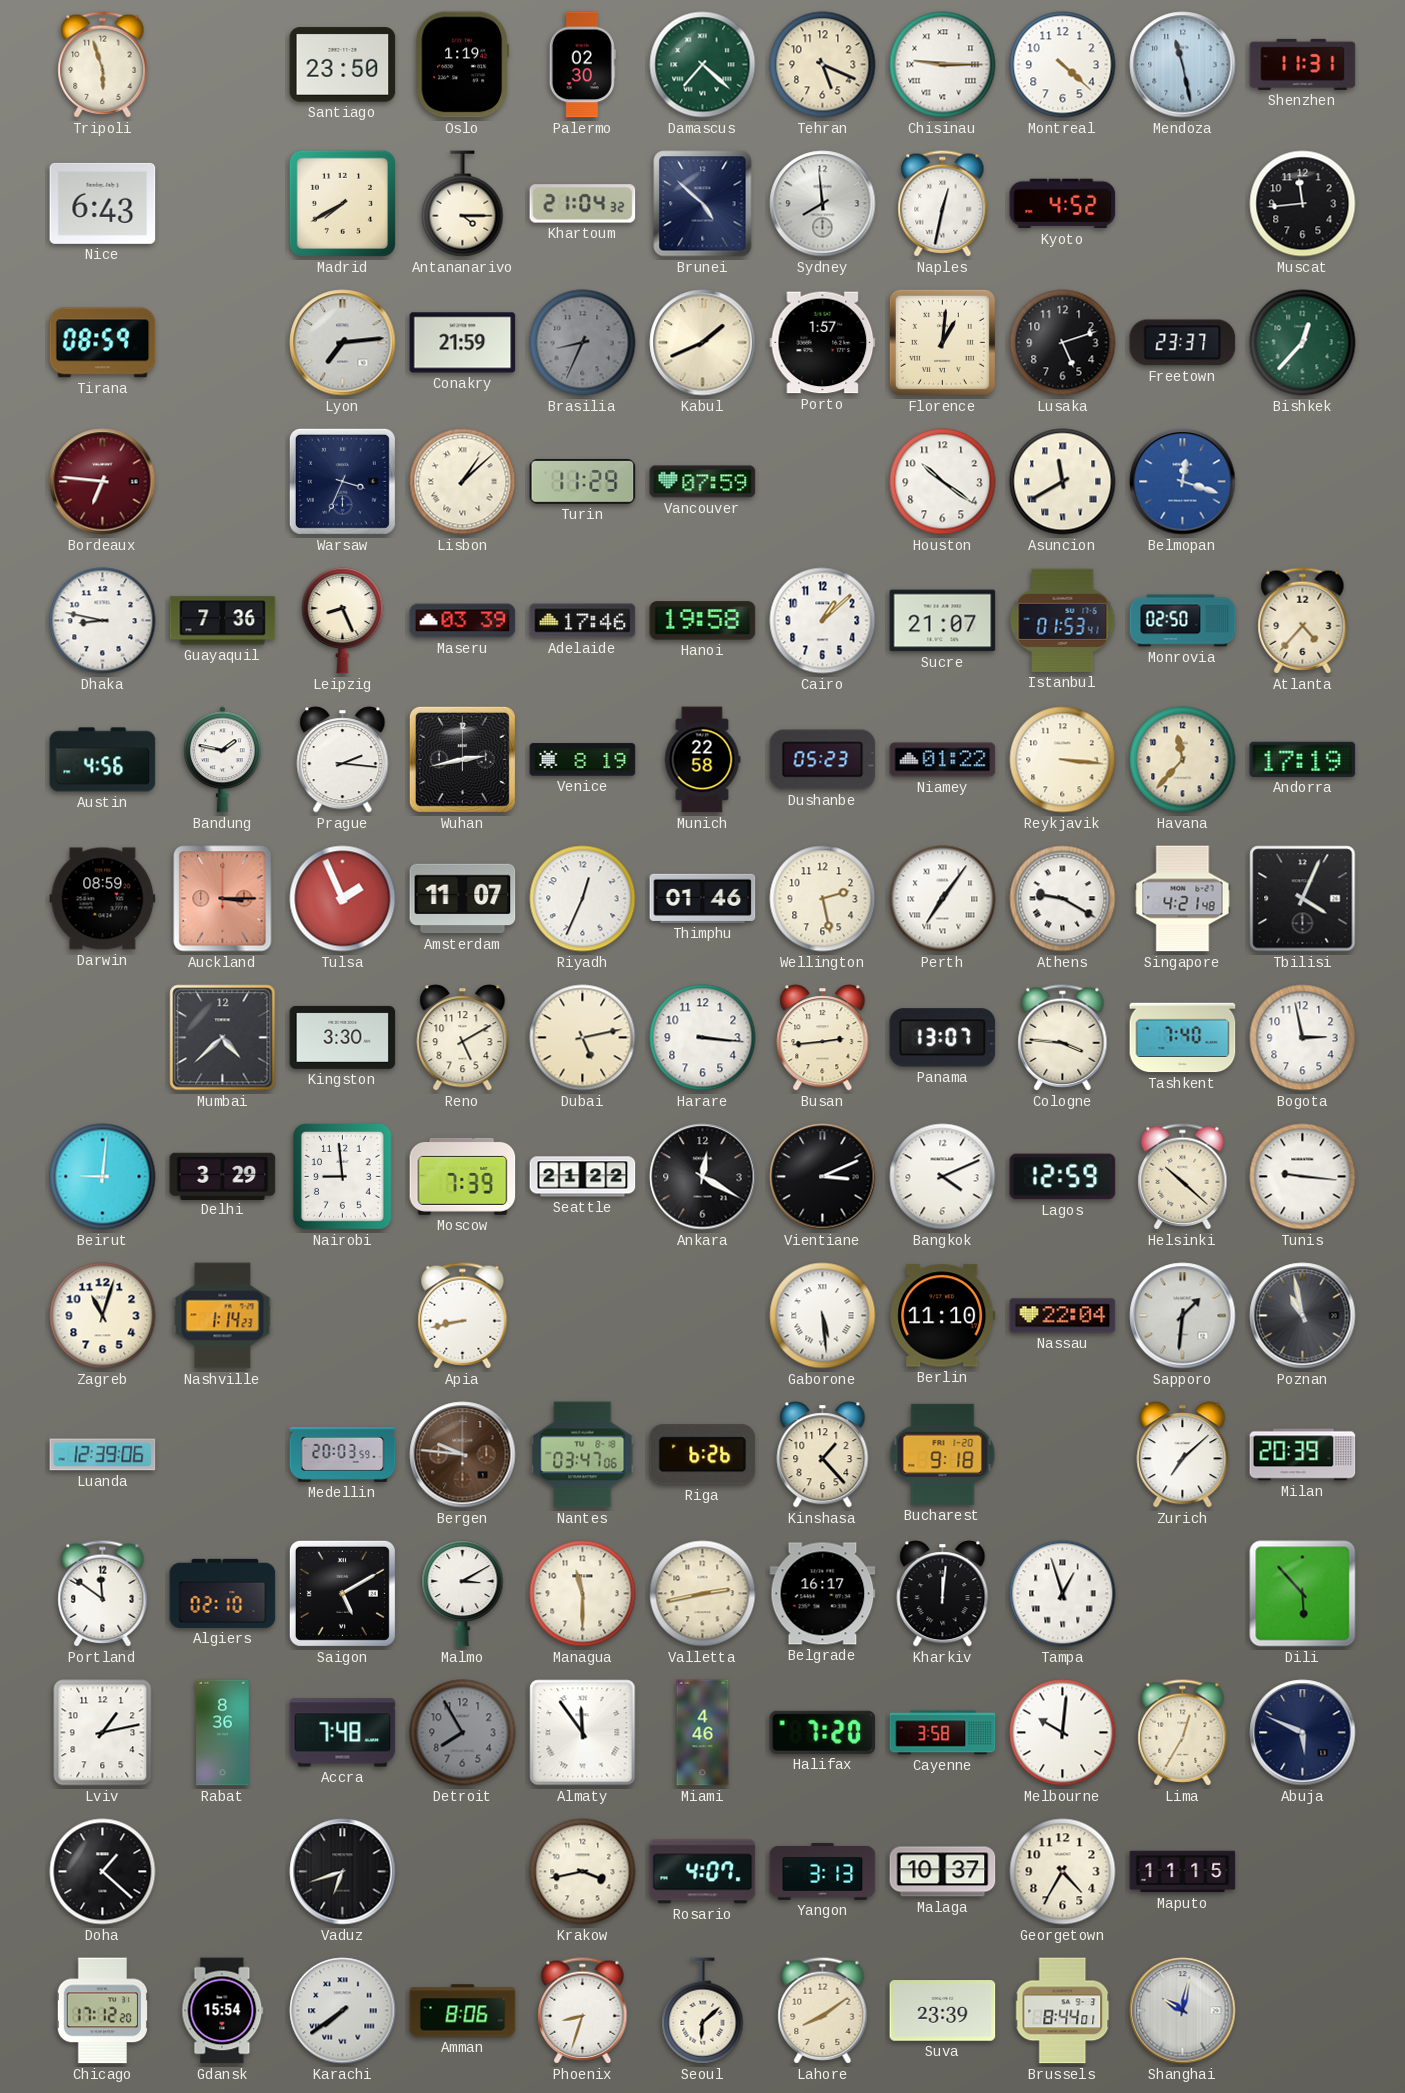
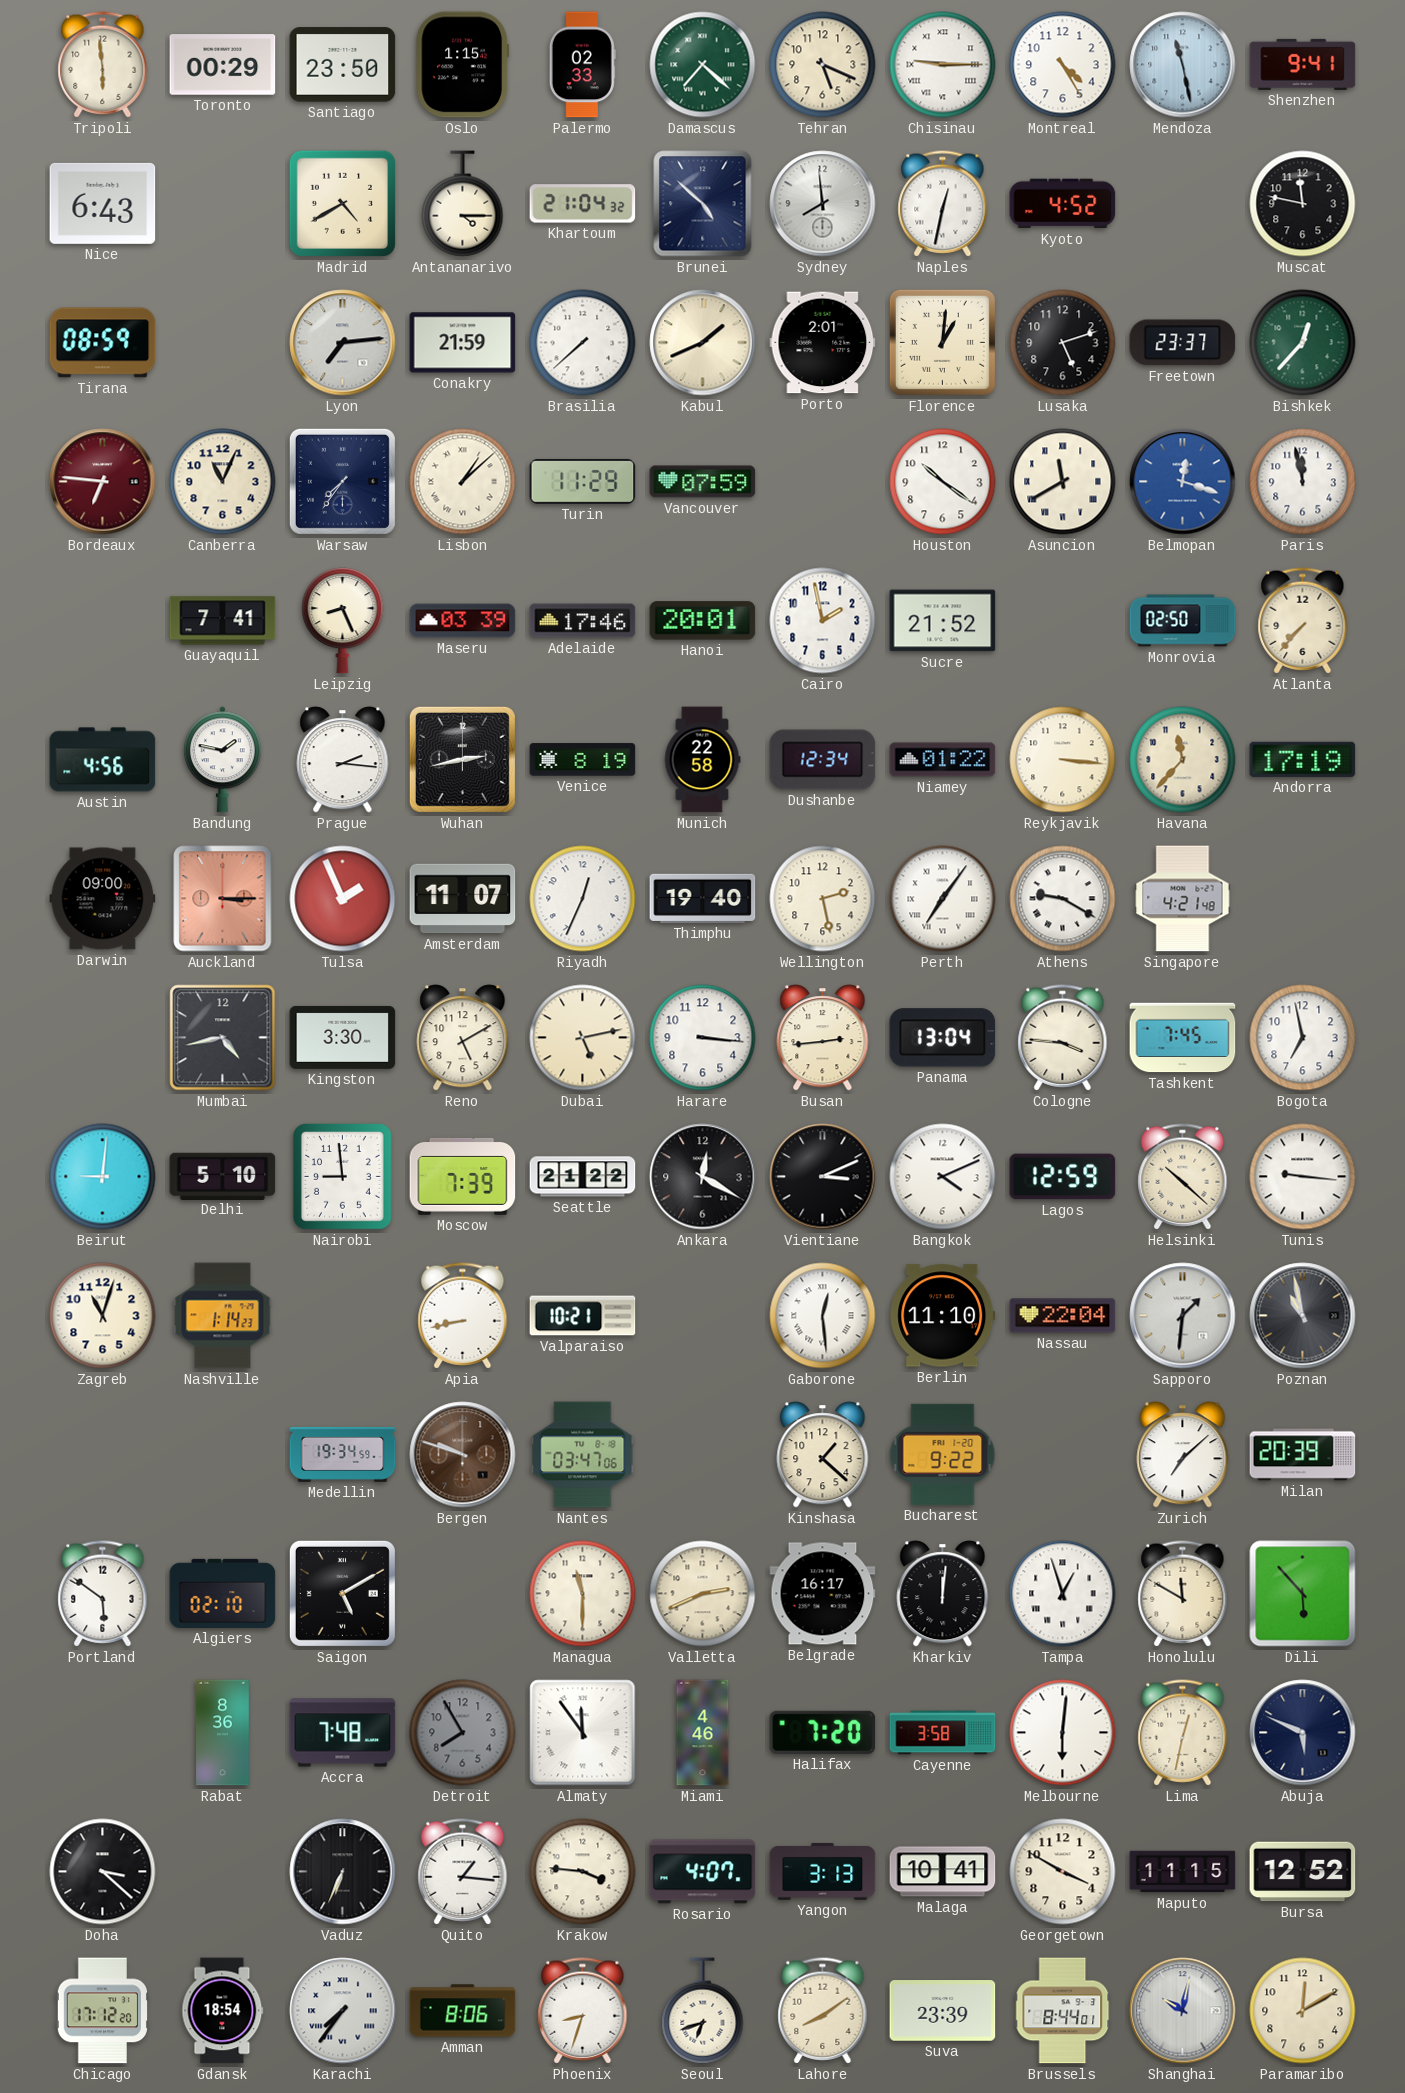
Tripoli: 5:57 -> 5:59 (103, 65)
Toronto: none -> 00:29 (223, 65)
Oslo: 1:19 -> 1:15 (463, 65)
Palermo: 02:30 -> 02:33 (582, 65)
Montreal: 4:22 -> 4:25 (1063, 65)
Shenzhen: 11:31 -> 9:41 (1303, 64)
Madrid: 7:40 -> 4:40 (342, 203)
Muscat: 11:44 -> 11:47 (1303, 204)
Brasilia: 8:34 -> 7:38 (583, 343)
Brasilia dial: grey -> white (583, 343)
Porto: 1:57 -> 2:01 (823, 343)
Canberra: none -> 11:04 (223, 482)
Warsaw: 3:34 -> 7:36 (342, 481)
Paris: none -> 11:58 (1303, 482)
Dhaka: 8:47 -> none (103, 621)
Guayaquil: 7:36 -> 7:41 (223, 621)
Hanoi: 19:58 -> 20:01 (703, 621)
Cairo: 1:08 -> 1:58 (823, 621)
Sucre: 21:07 -> 21:52 (943, 621)
Istanbul: 01:53 -> none (1063, 620)
Atlanta: 4:37 -> 7:37 (1303, 621)
Dushanbe: 05:23 -> 12:34 (823, 760)
Darwin: 08:59 -> 09:00 (103, 899)
Thimphu: 01:46 -> 19:40 (703, 898)
Tbilisi: 4:04 -> none (1303, 899)
Mumbai: 4:38 -> 4:43 (223, 1038)
Panama: 13:07 -> 13:04 (943, 1038)
Tashkent: 7:40 -> 7:45 (1183, 1038)
Bogota: 2:58 -> 6:58 (1303, 1038)
Delhi: 3:29 -> 5:10 (223, 1176)
Valparaiso: none -> 10:21 (583, 1316)
Gaborone: 5:29 -> 12:29 (823, 1316)
Luanda: 12:39 -> none (103, 1455)
Medellin: 20:03 -> 19:34 (343, 1454)
Bergen: 9:46 -> 9:48 (463, 1455)
Riga: 6:26 -> none (703, 1455)
Kinshasa: 1:23 -> 1:22 (823, 1455)
Bucharest: 9:18 -> 9:22 (943, 1454)
Portland: 11:51 -> 5:51 (103, 1594)
Malmo: 3:10 -> none (463, 1594)
Valletta: 2:43 -> 2:41 (703, 1594)
Honolulu: none -> 11:50 (1183, 1594)
Lviv: 1:13 -> none (103, 1733)
Melbourne: 10:01 -> 6:01 (1063, 1733)
Lima: 12:35 -> 12:32 (1183, 1733)
Doha: 1:22 -> 3:22 (103, 1872)
Vaduz: 6:42 -> 6:34 (343, 1872)
Quito: none -> 1:16 (463, 1872)
Krakow: 3:43 -> 3:46 (583, 1872)
Malaga: 10:37 -> 10:41 (943, 1872)
Georgetown: 4:35 -> 3:50 (1063, 1872)
Bursa: none -> 12:52 (1303, 1872)
Gdansk: 15:54 -> 18:54 (223, 2011)
Karachi: 7:39 -> 7:36 (343, 2011)
Seoul: 6:08 -> 6:42 (703, 2011)
Paramaribo: none -> 12:10 (1303, 2011)
